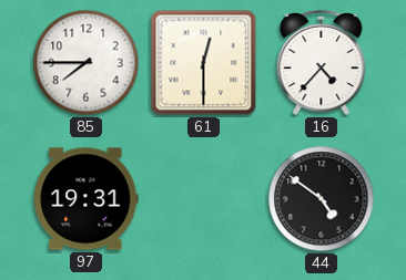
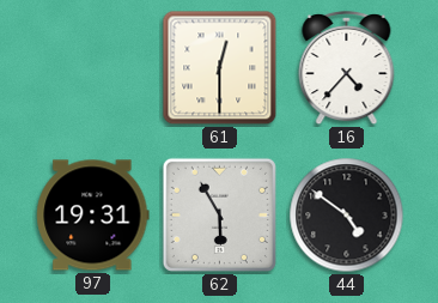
85: 7:45 -> none (87, 63)
62: none -> 5:55 (219, 214)
